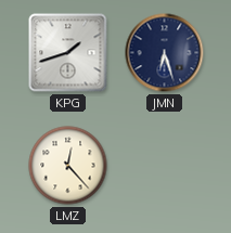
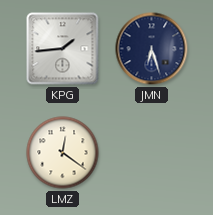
KPG: 1:42 -> 1:44 (63, 49)
LMZ: 12:23 -> 12:21 (63, 153)
